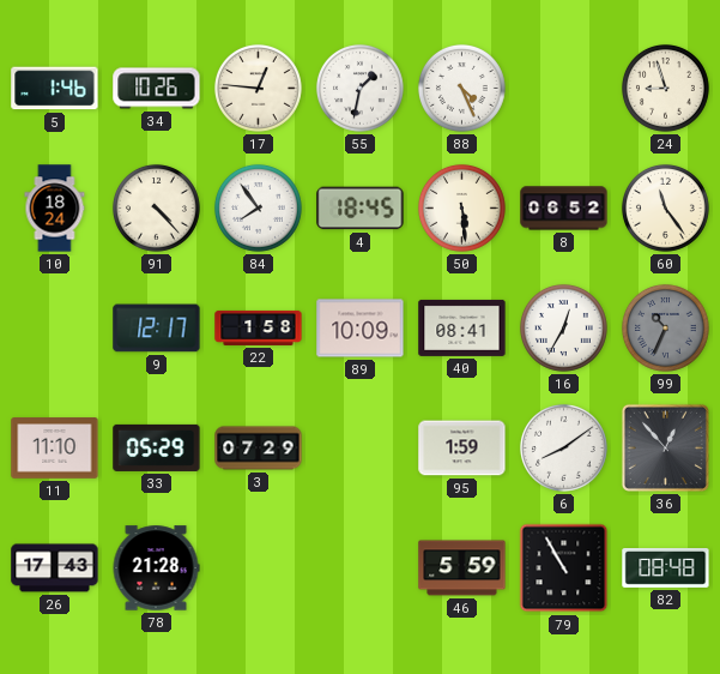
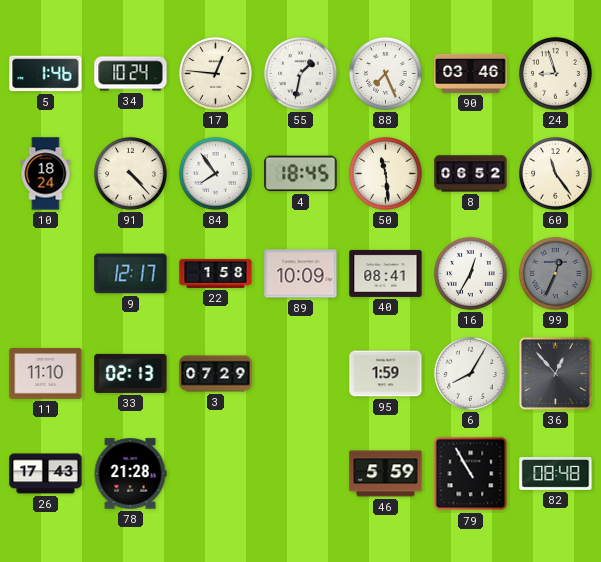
34: 10:26 -> 10:24 (131, 74)
88: 4:26 -> 7:26 (385, 73)
90: none -> 03:46 (471, 73)
50: 5:29 -> 11:29 (385, 173)
99: 10:34 -> 12:34 (555, 273)
33: 05:29 -> 02:13 (131, 373)
6: 8:09 -> 8:05 (470, 373)
